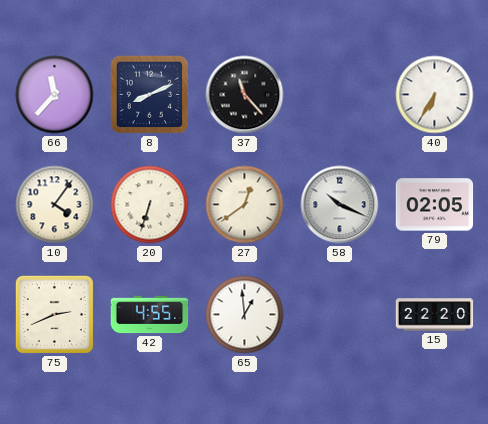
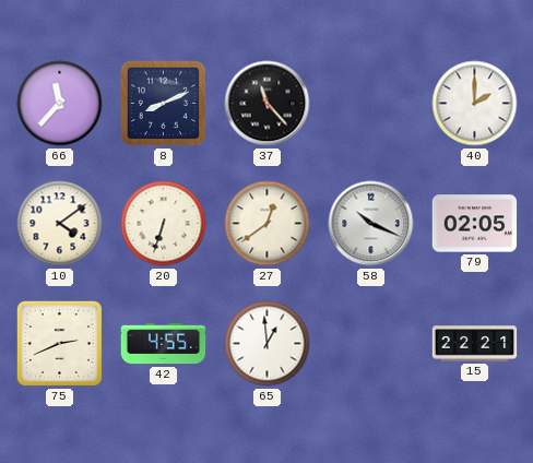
40: 6:35 -> 2:00 (475, 104)
10: 4:06 -> 4:09 (60, 224)
15: 22:20 -> 22:21 (475, 344)
